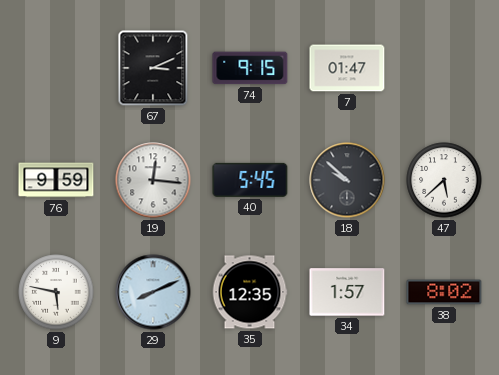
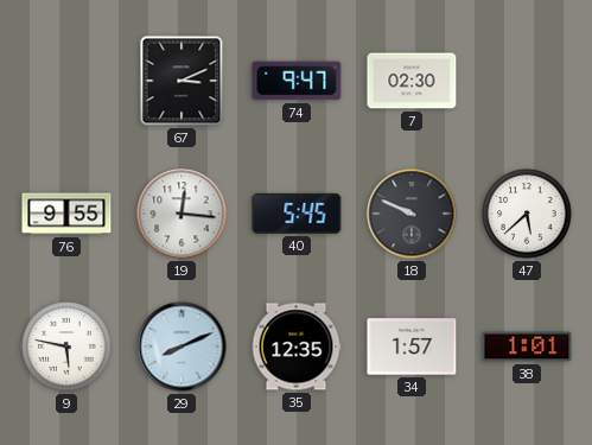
74: 9:15 -> 9:47 (297, 81)
7: 01:47 -> 02:30 (412, 81)
76: 9:59 -> 9:55 (66, 214)
18: 9:52 -> 9:49 (412, 214)
38: 8:02 -> 1:01 (527, 347)
